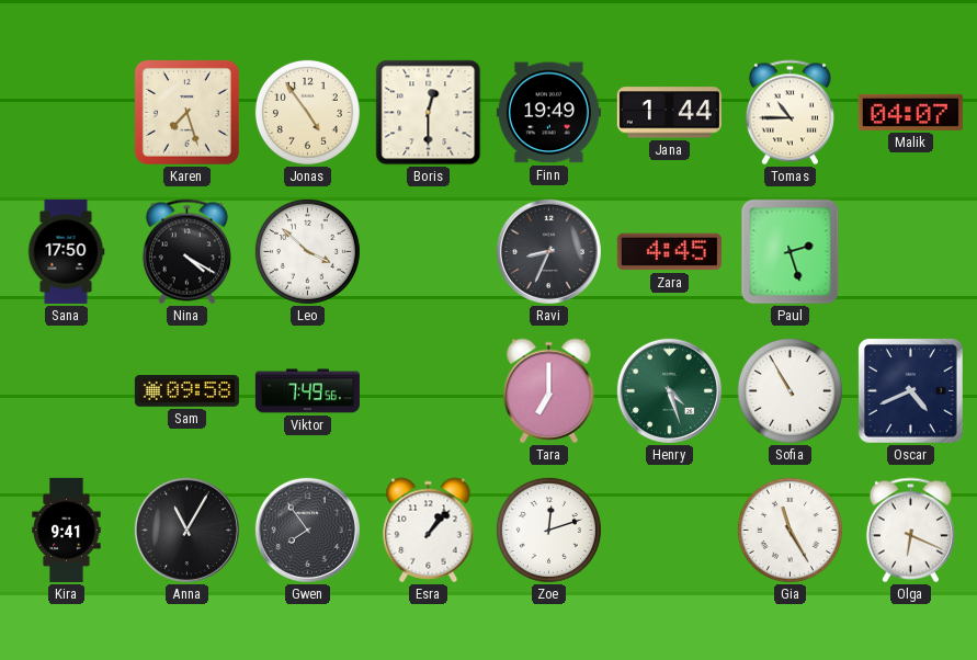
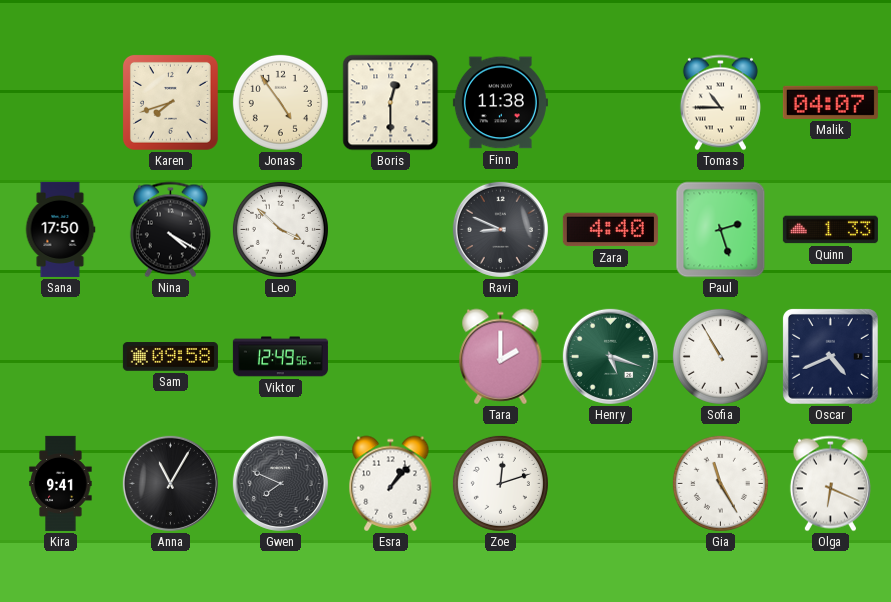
Karen: 7:27 -> 7:42 (170, 102)
Finn: 19:49 -> 11:38 (500, 103)
Jana: 1:44 -> none (669, 113)
Ravi: 8:34 -> 8:49 (500, 229)
Zara: 4:45 -> 4:40 (610, 230)
Quinn: none -> 1:33 (830, 230)
Viktor: 7:49 -> 12:49 (280, 357)
Tara: 7:00 -> 2:00 (501, 357)
Henry: 4:27 -> 5:18 (610, 356)
Gwen: 7:54 -> 7:49 (280, 483)
